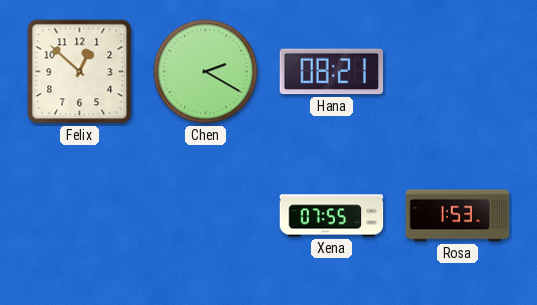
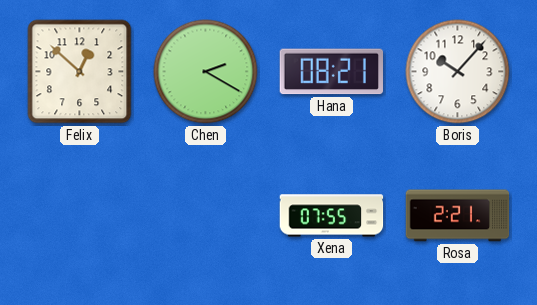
Boris: none -> 10:07 (458, 72)
Rosa: 1:53 -> 2:21 (458, 216)
